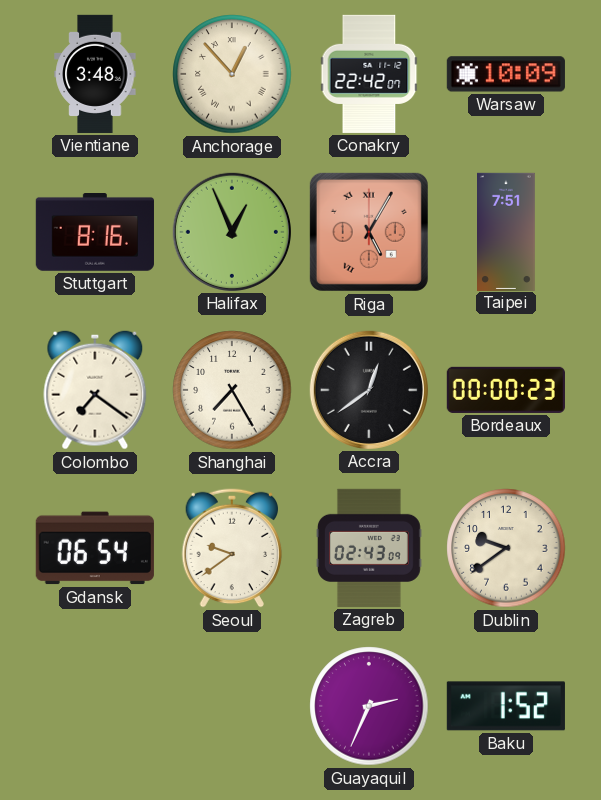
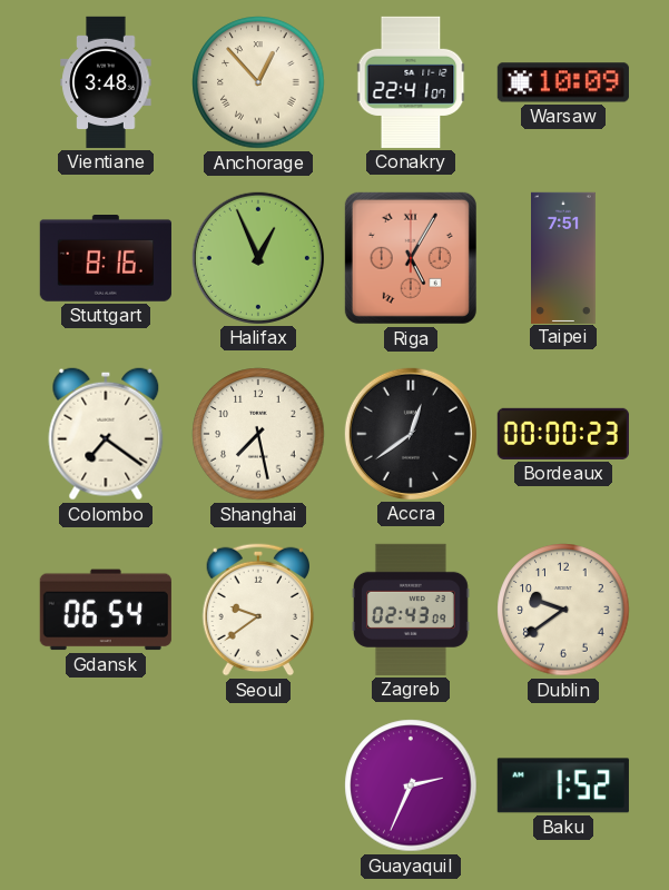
Conakry: 22:42 -> 22:41 (411, 82)
Shanghai: 7:25 -> 7:28 (258, 434)
